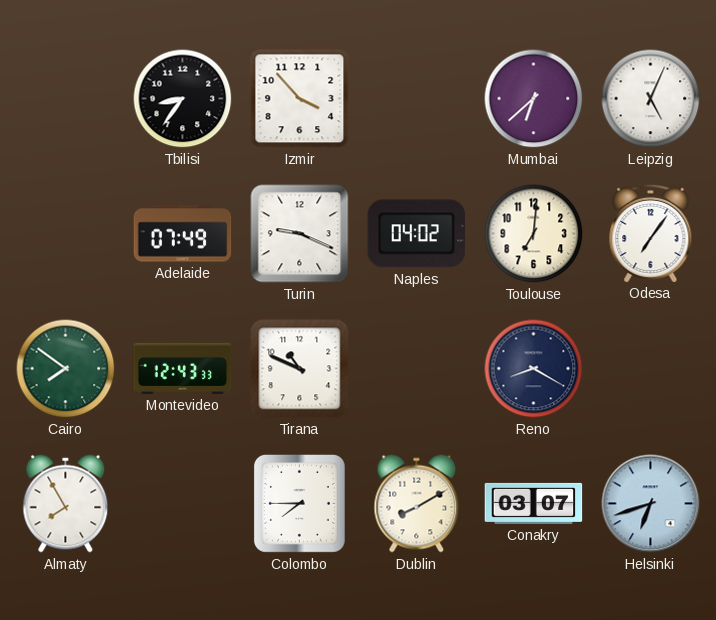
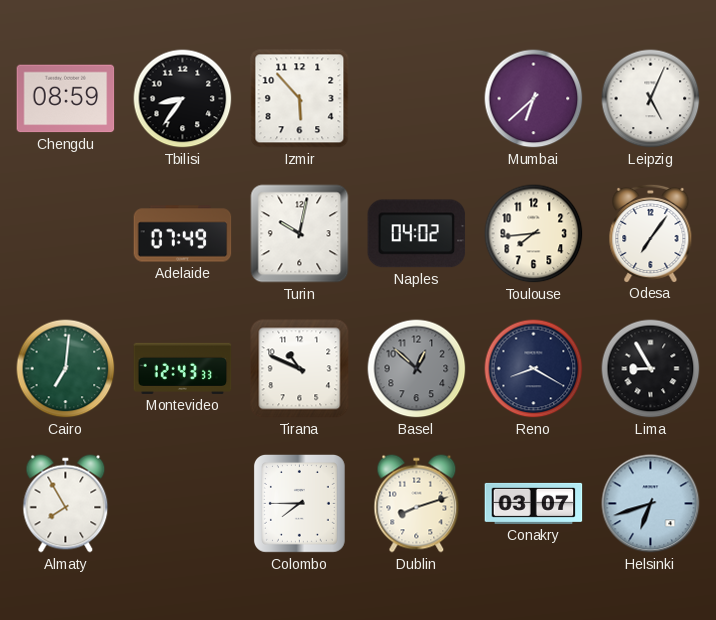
Chengdu: none -> 08:59 (66, 99)
Izmir: 3:53 -> 5:53 (300, 99)
Turin: 9:19 -> 10:02 (300, 234)
Toulouse: 7:01 -> 7:44 (534, 234)
Cairo: 7:51 -> 7:01 (66, 369)
Basel: none -> 12:52 (417, 369)
Lima: none -> 8:55 (651, 369)
Dublin: 8:10 -> 8:12 (417, 504)
